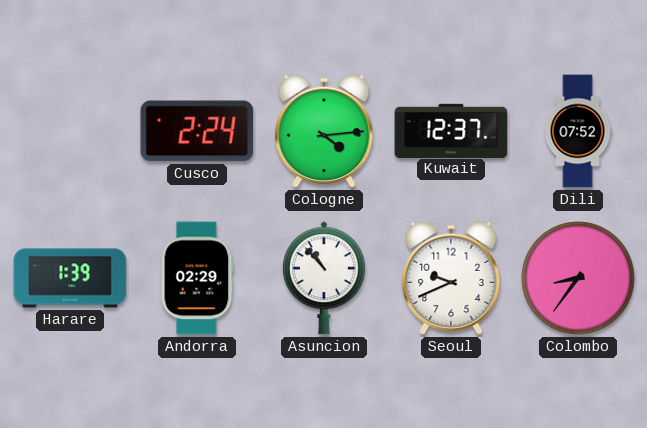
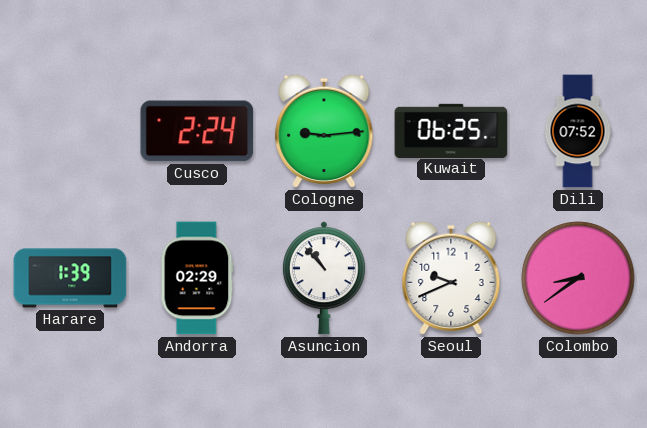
Cologne: 4:14 -> 9:14 (324, 131)
Kuwait: 12:37 -> 06:25 (451, 130)
Colombo: 8:36 -> 8:39 (578, 278)
